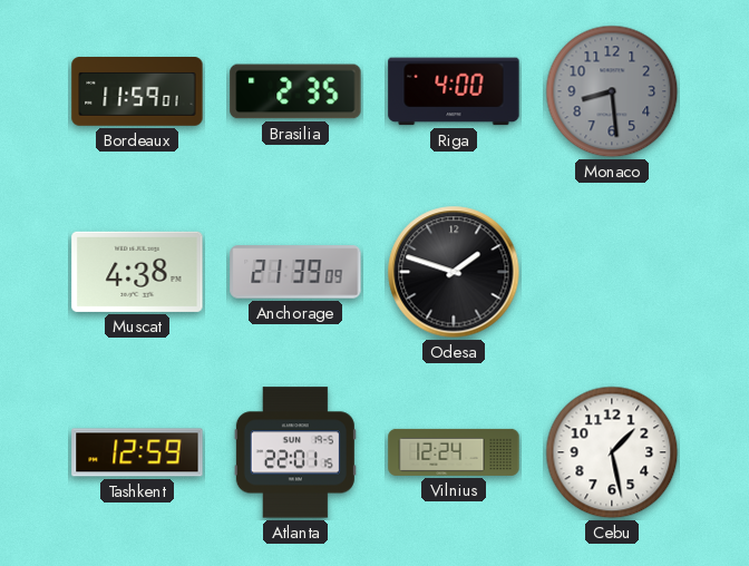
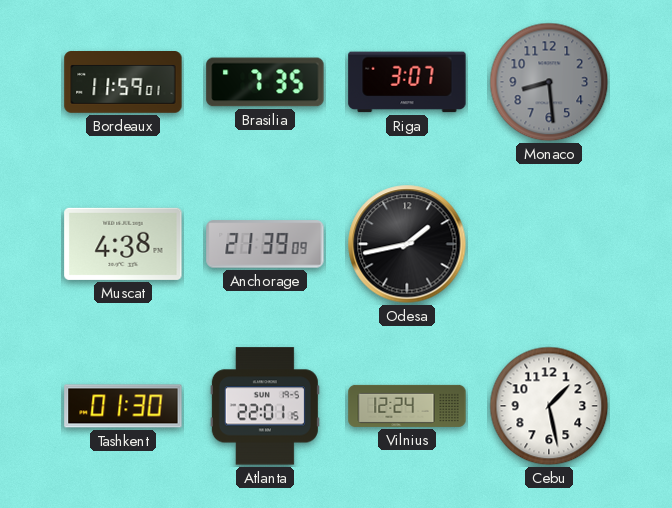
Brasilia: 2:35 -> 7:35 (265, 82)
Riga: 4:00 -> 3:07 (407, 82)
Odesa: 1:48 -> 1:43 (407, 244)
Tashkent: 12:59 -> 01:30 (123, 406)
